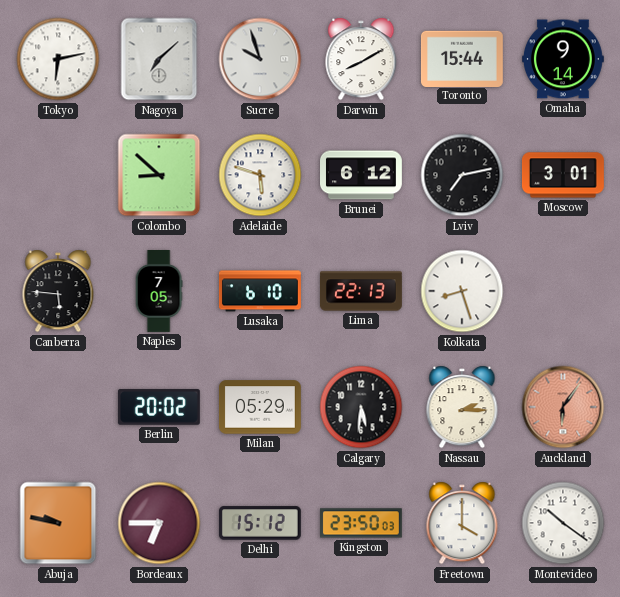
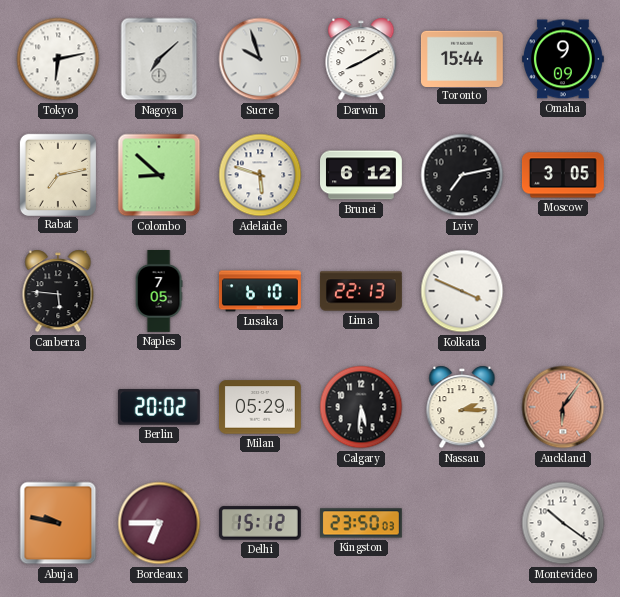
Omaha: 9:14 -> 9:09 (563, 59)
Rabat: none -> 7:13 (57, 174)
Moscow: 3:01 -> 3:05 (563, 175)
Kolkata: 8:27 -> 3:49 (462, 291)
Freetown: 4:00 -> none (462, 523)
